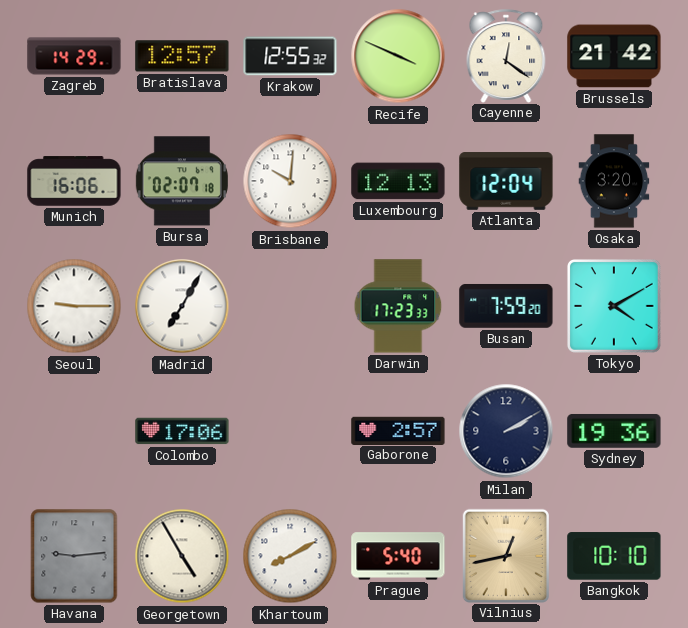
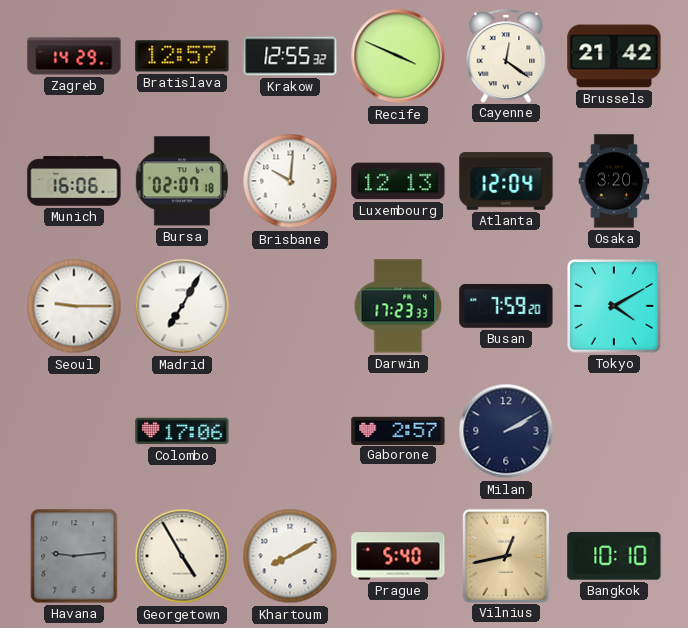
Sydney: 19:36 -> none (614, 431)
